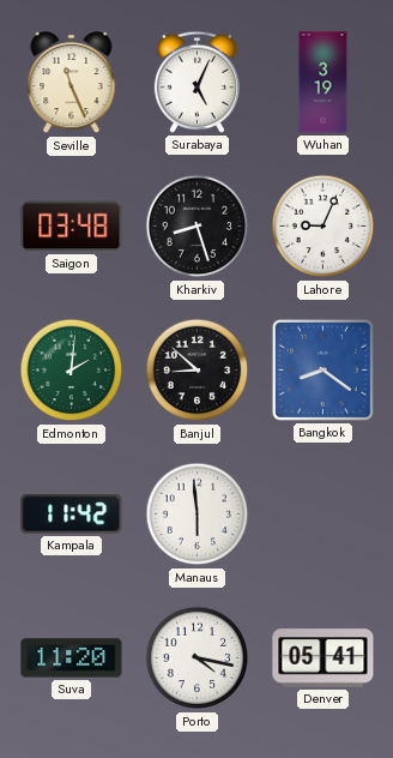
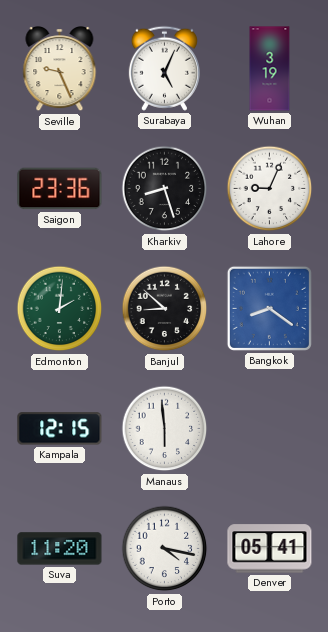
Seville: 11:26 -> 9:26 (60, 70)
Saigon: 03:48 -> 23:36 (60, 189)
Kampala: 11:42 -> 12:15 (60, 429)
